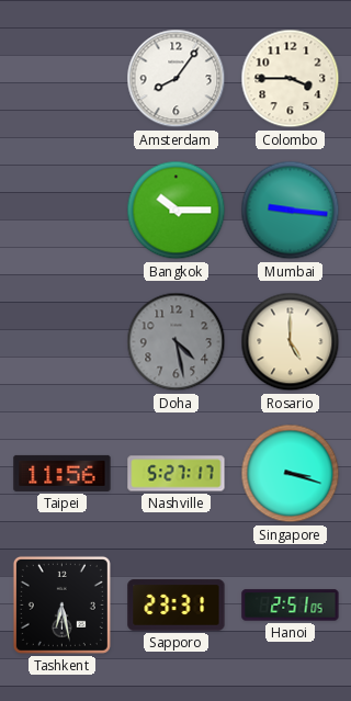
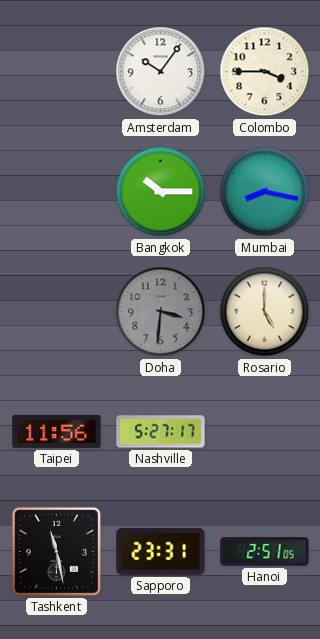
Amsterdam: 8:06 -> 10:06 (161, 72)
Mumbai: 9:16 -> 8:17 (265, 192)
Doha: 4:28 -> 3:31 (161, 312)
Singapore: 3:18 -> none (291, 474)
Tashkent: 6:28 -> 11:28 (56, 551)
